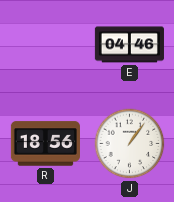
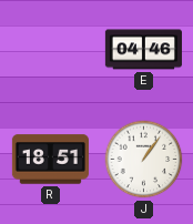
R: 18:56 -> 18:51 (50, 160)
